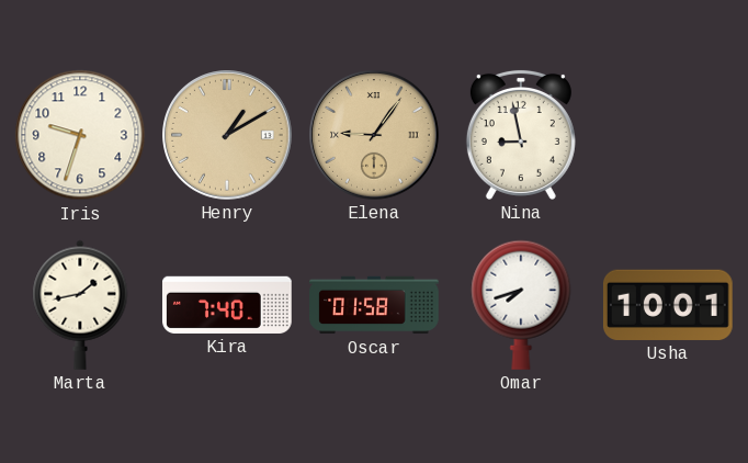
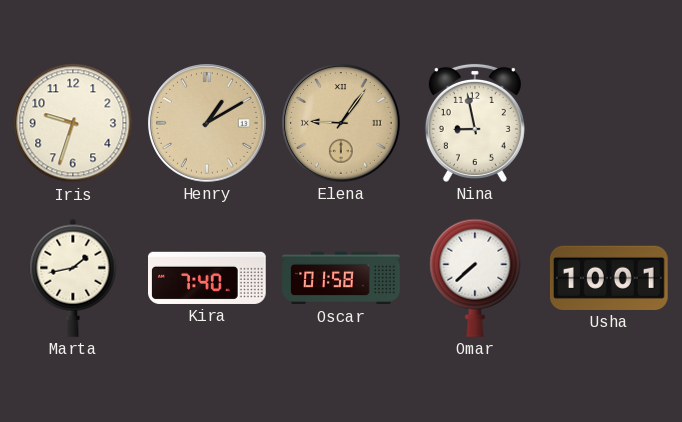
Omar: 7:42 -> 7:38 (475, 278)
